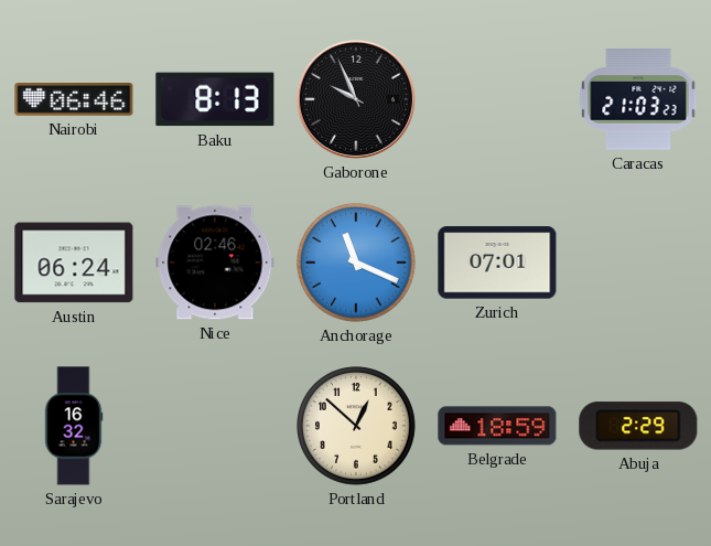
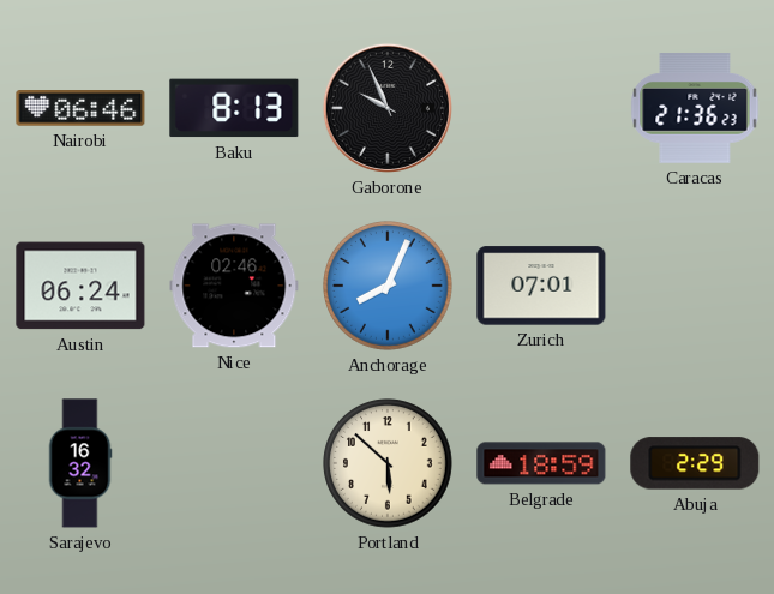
Caracas: 21:03 -> 21:36 (695, 108)
Anchorage: 11:19 -> 8:04 (388, 286)
Portland: 12:52 -> 5:52 (388, 463)
